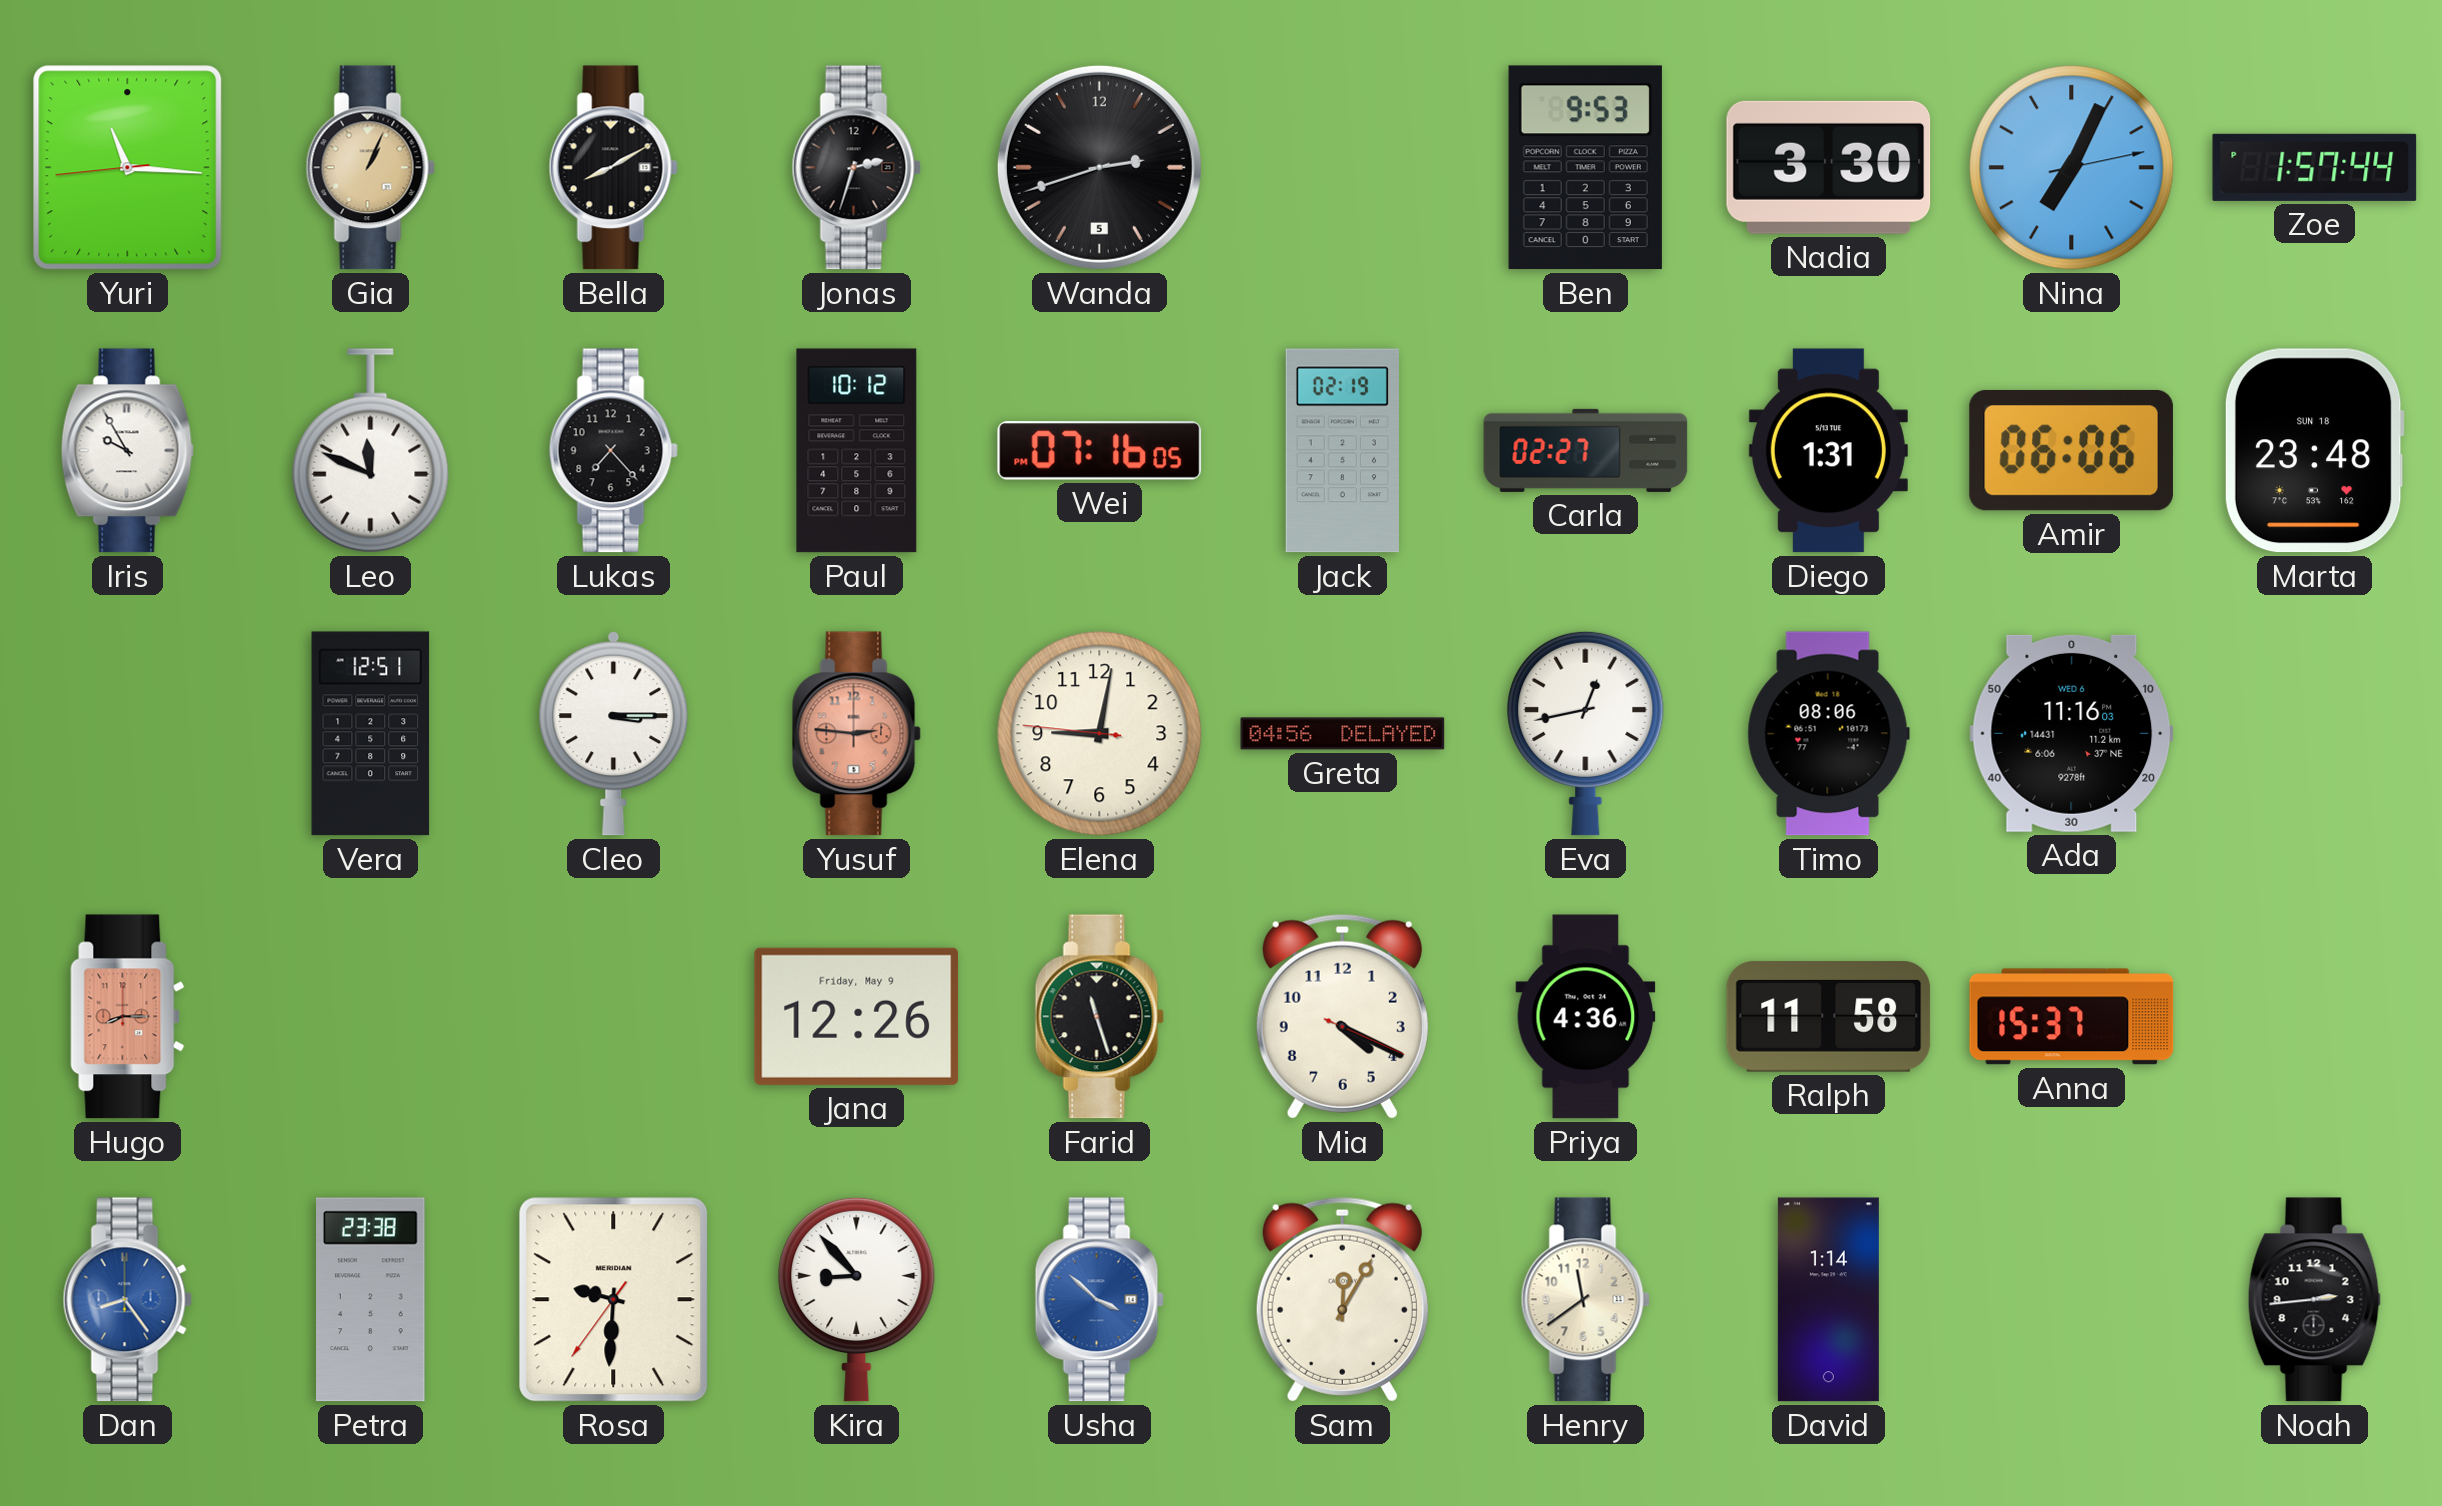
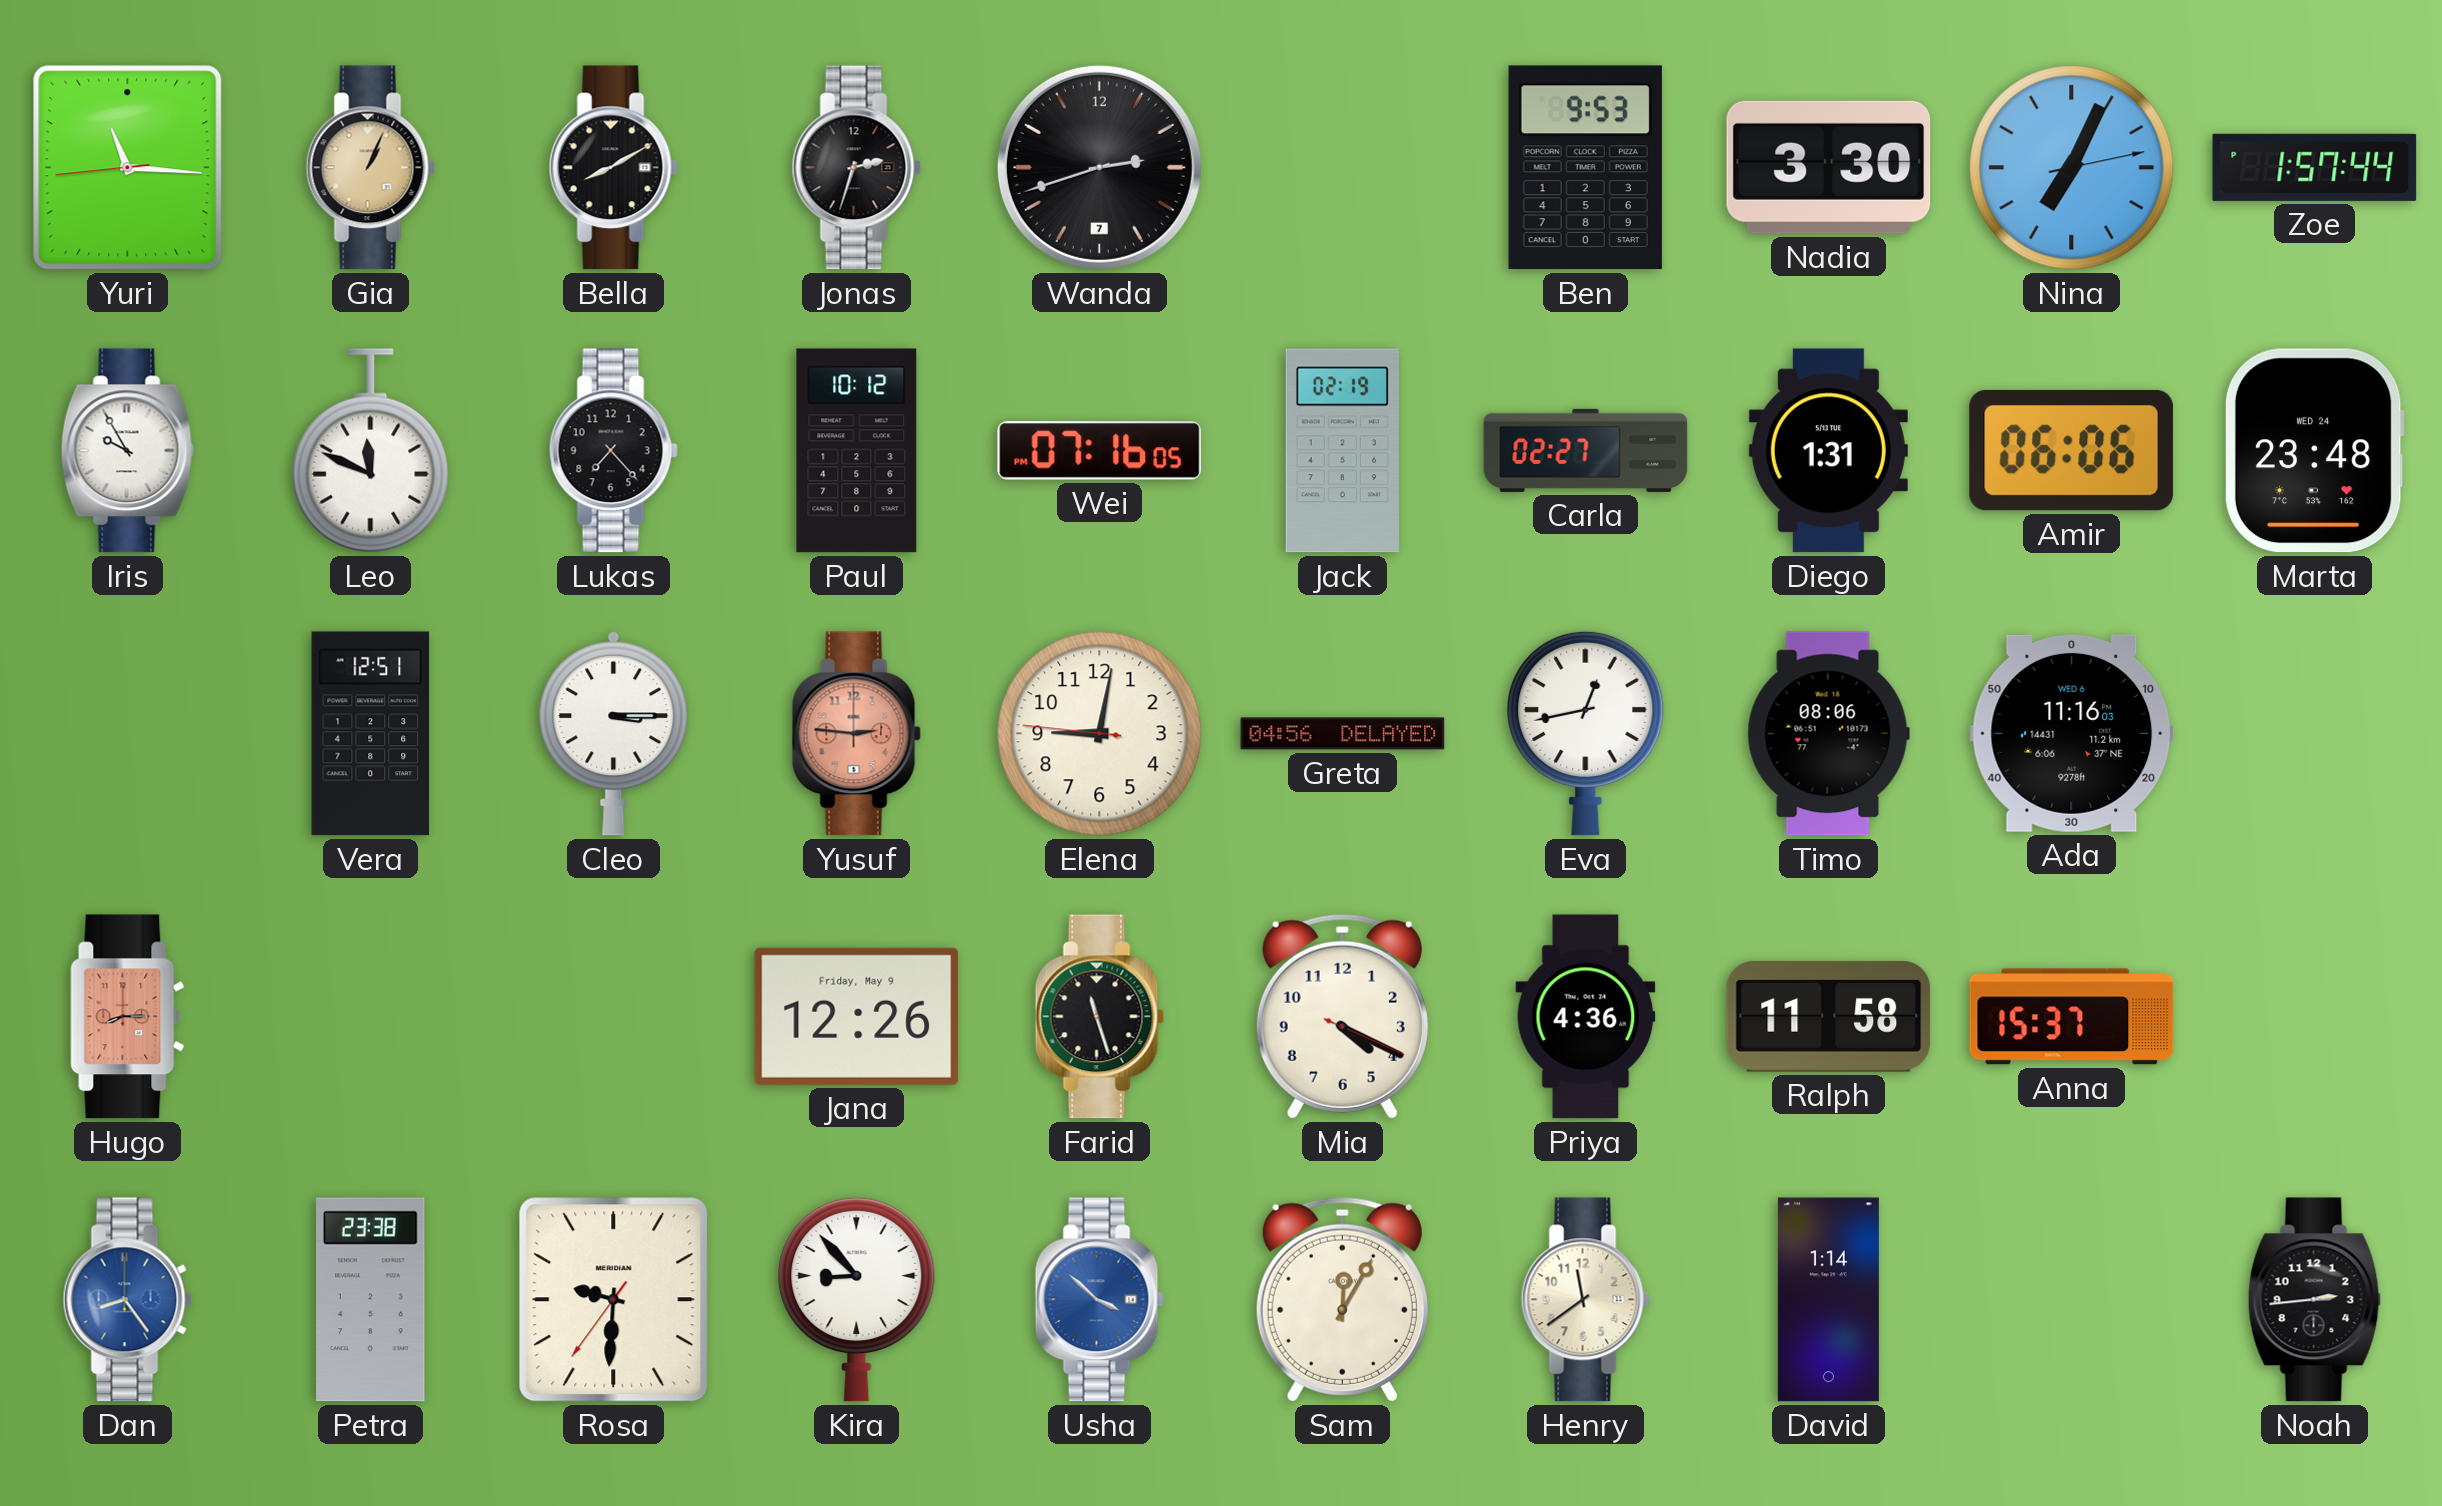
Wanda date: 5 -> 7 (1099, 167)
Marta date: SUN 18 -> WED 24 (2314, 451)
